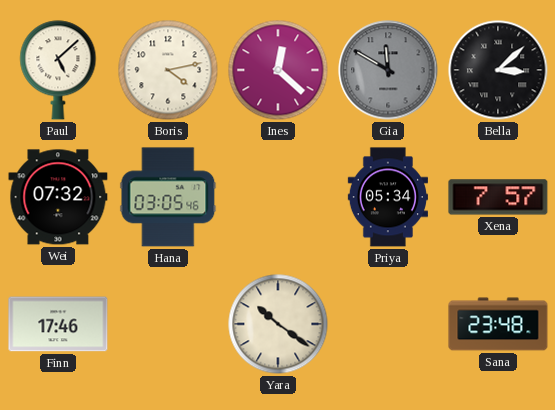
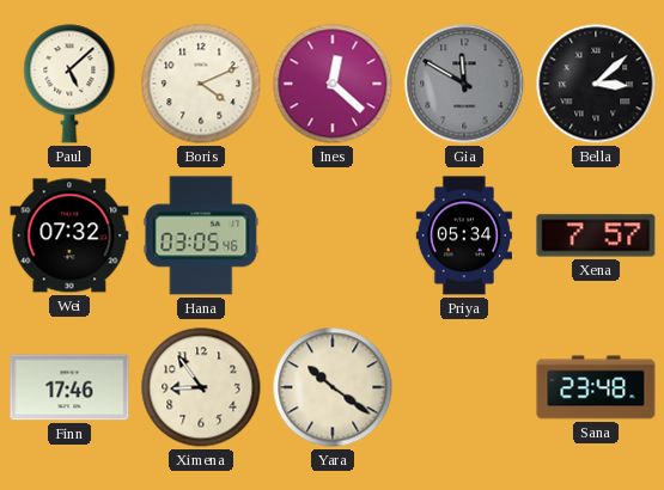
Boris: 4:13 -> 4:11 (201, 84)
Ximena: none -> 8:54 (201, 387)
